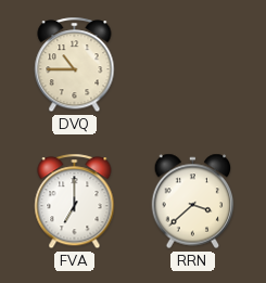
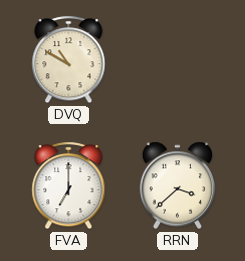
DVQ: 10:45 -> 10:50 (69, 60)
